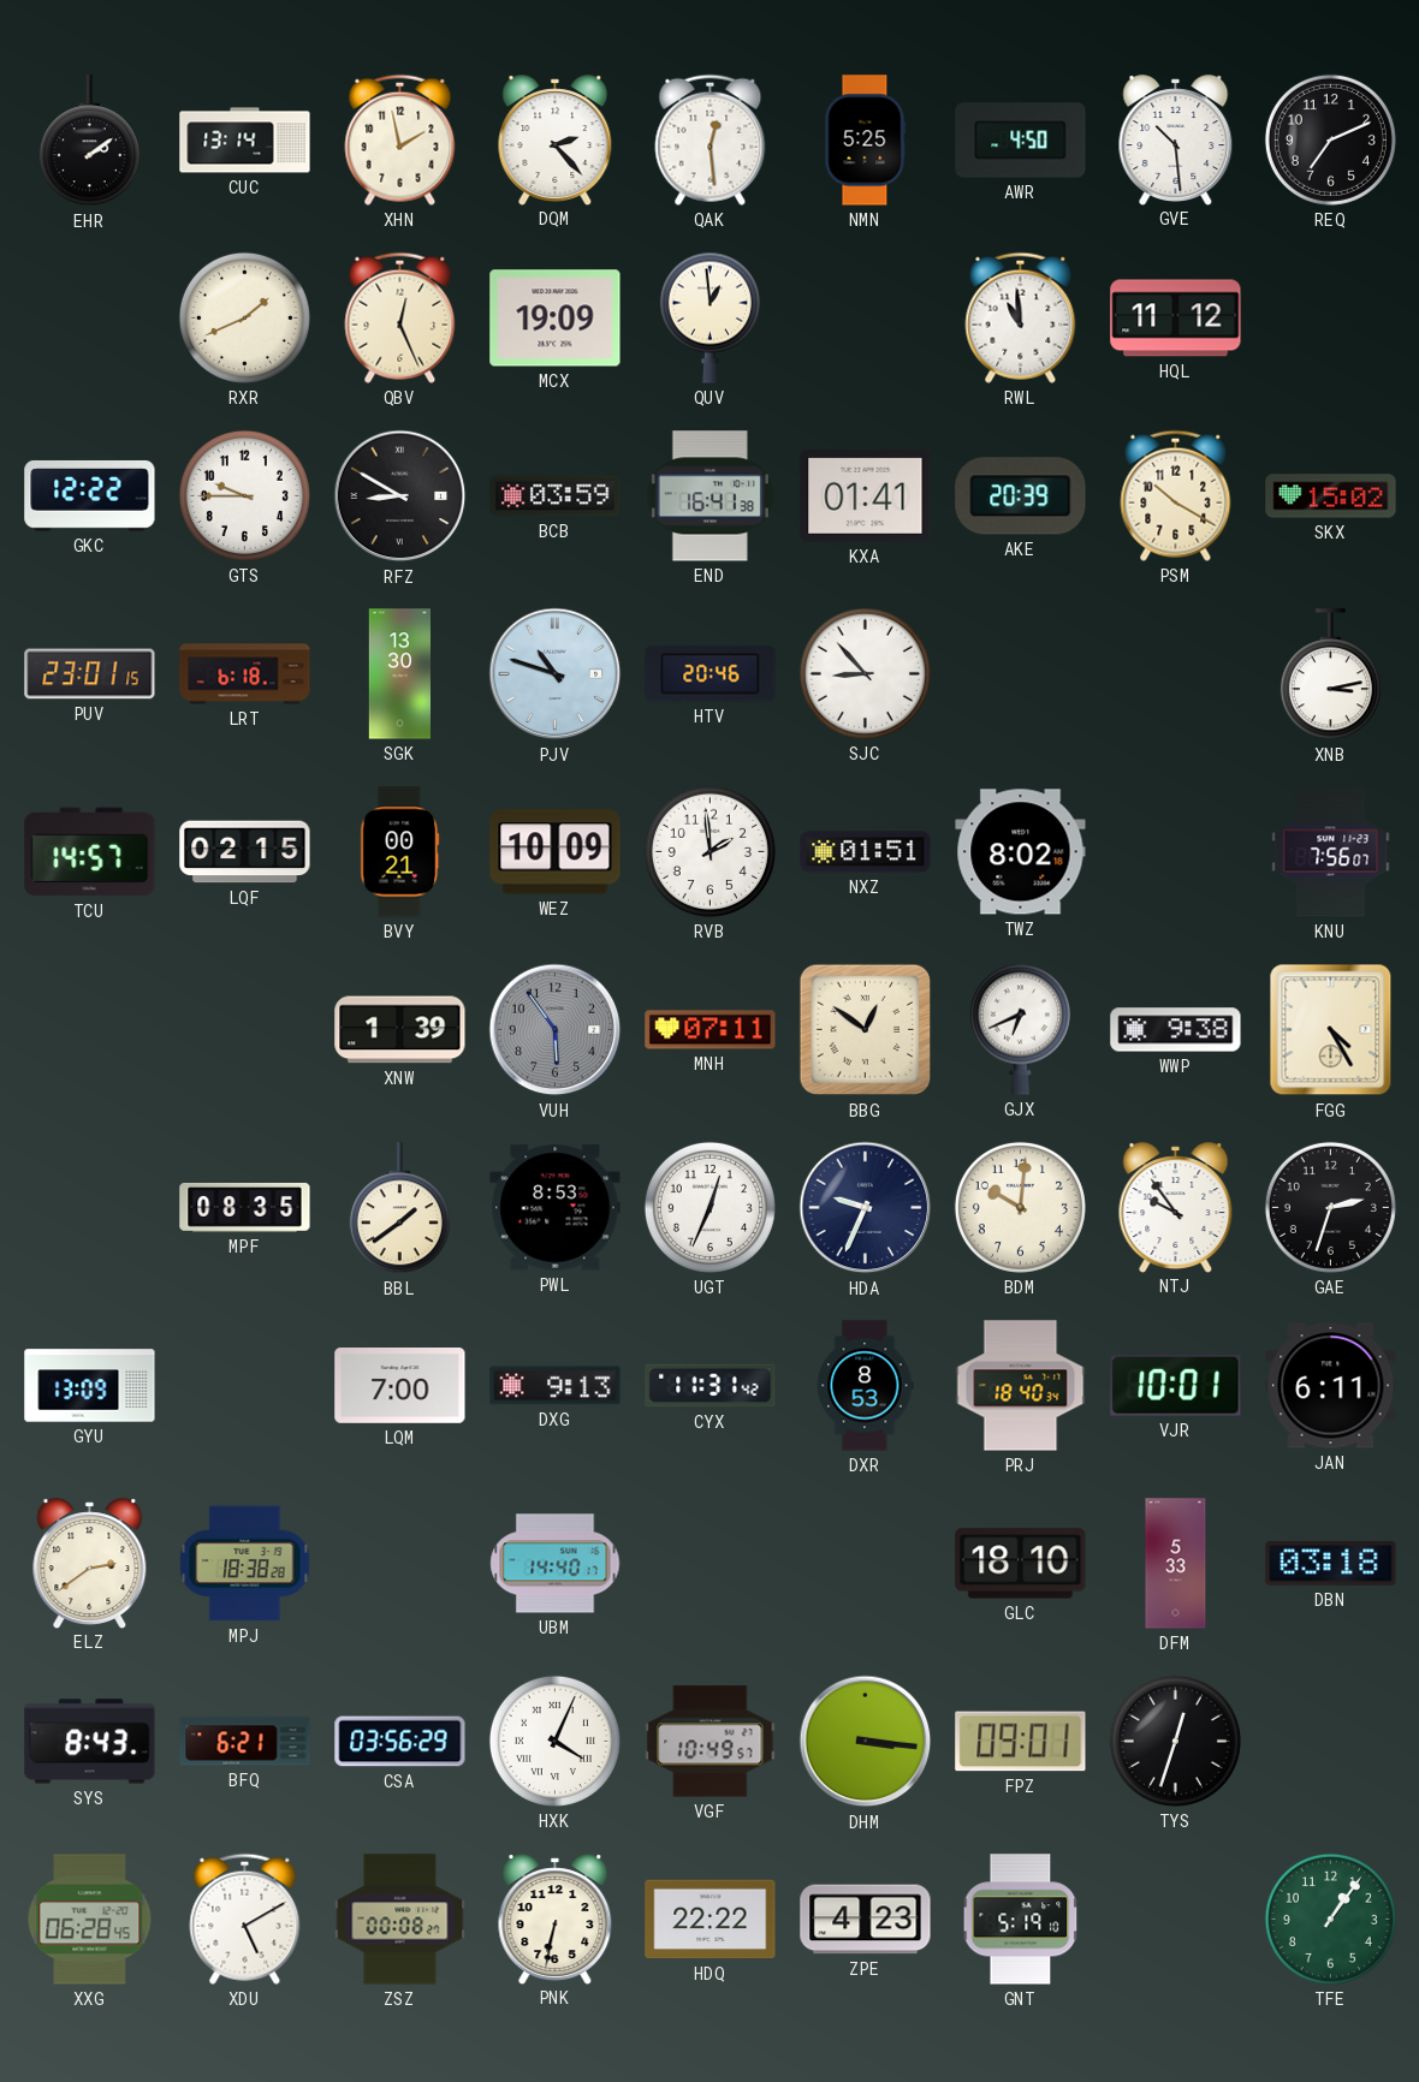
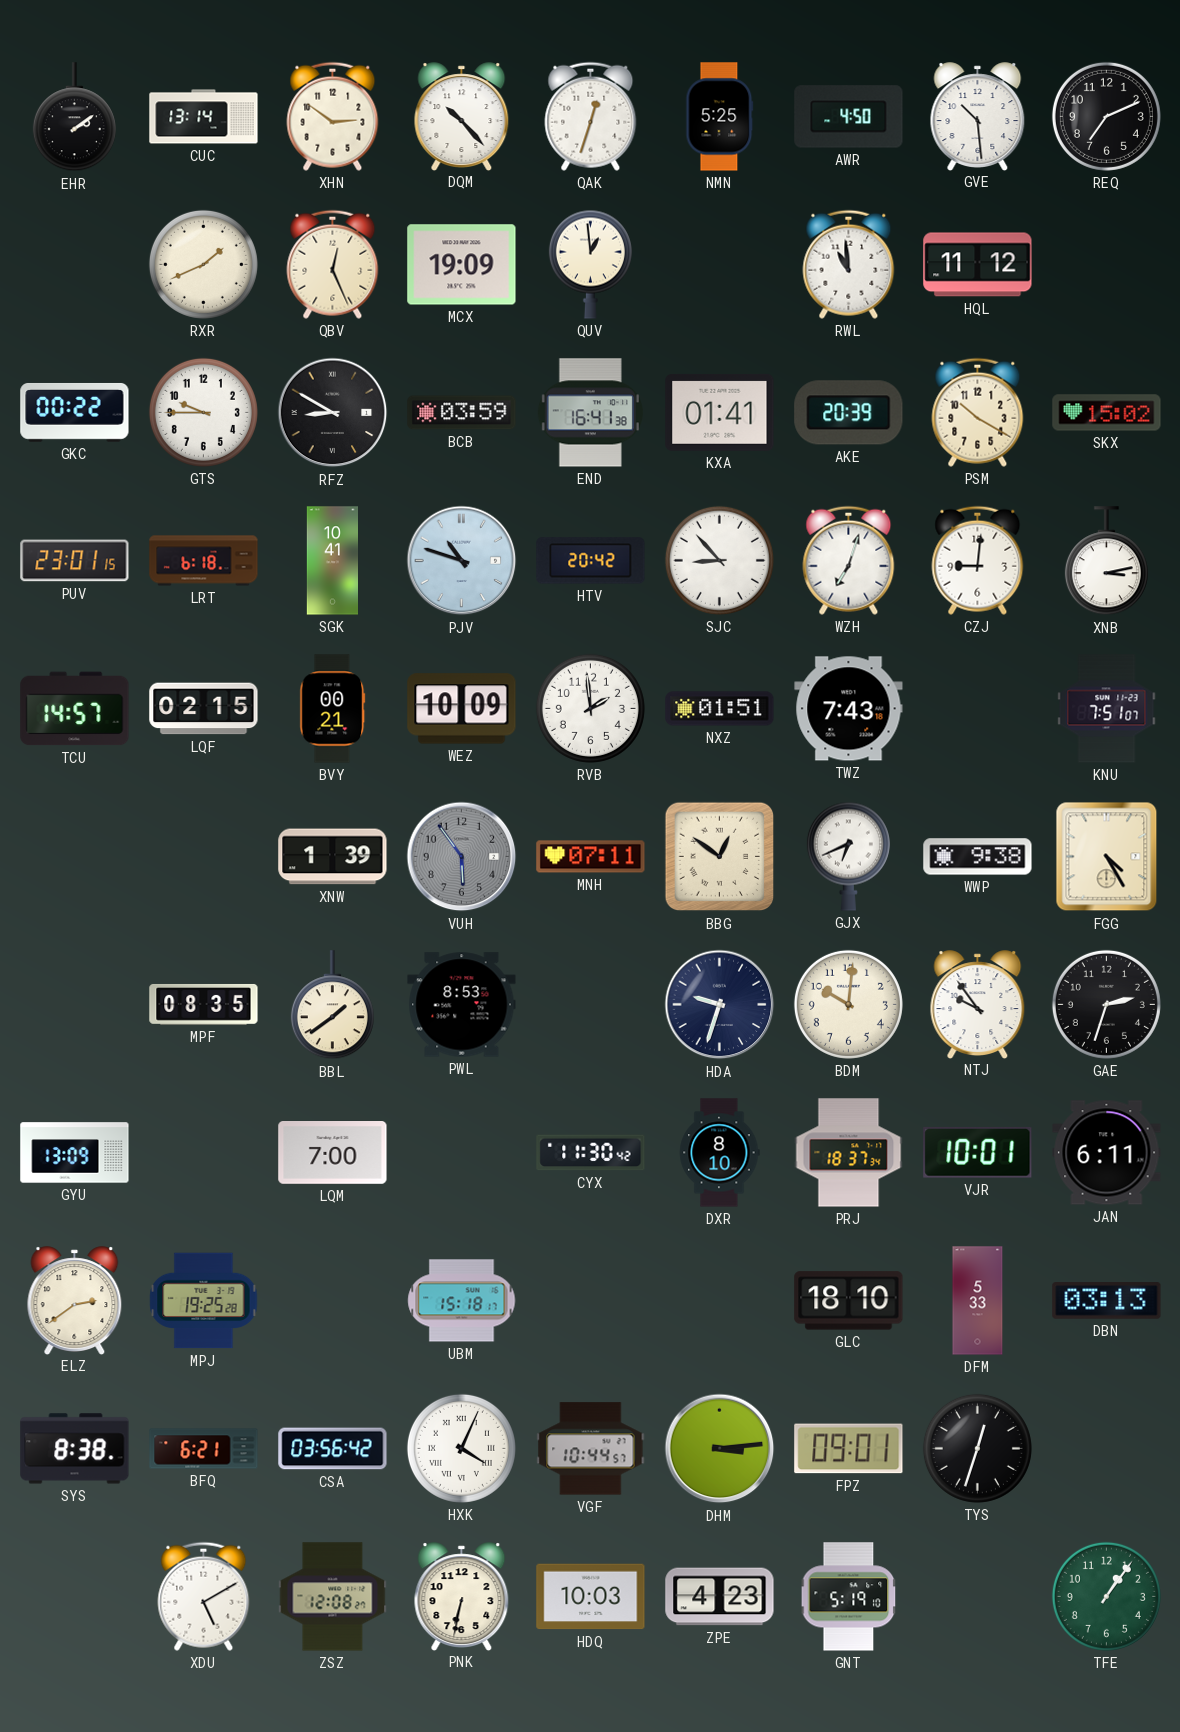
XHN: 1:58 -> 2:51 (333, 116)
DQM: 2:23 -> 10:23 (462, 116)
QAK: 12:29 -> 12:33 (591, 116)
GKC: 12:22 -> 00:22 (75, 413)
SGK: 13:30 -> 10:41 (332, 561)
HTV: 20:46 -> 20:42 (591, 561)
WZH: none -> 7:03 (849, 560)
CZJ: none -> 9:01 (978, 560)
TWZ: 8:02 -> 7:43 (849, 709)
KNU: 7:56 -> 7:51 (1107, 709)
UGT: 12:34 -> none (709, 1207)
HDA: 9:34 -> 9:33 (720, 1005)
DXG: 9:13 -> none (556, 1386)
CYX: 11:31 -> 11:30 (591, 1153)
DXR: 8:53 -> 8:10 (719, 1153)
PRJ: 18:40 -> 18:37 (849, 1153)
MPJ: 18:38 -> 19:25 (204, 1301)
UBM: 14:40 -> 15:18 (462, 1301)
DBN: 03:18 -> 03:13 (1107, 1301)
SYS: 8:43 -> 8:38 (75, 1449)
CSA: 03:56:29 -> 03:56:42 (333, 1449)
VGF: 10:49 -> 10:44 (591, 1449)
DHM: 3:16 -> 3:14 (720, 1449)
XXG: 06:28 -> none (90, 1920)
ZSZ: 00:08 -> 12:08 (333, 1597)
HDQ: 22:22 -> 10:03 (591, 1597)
